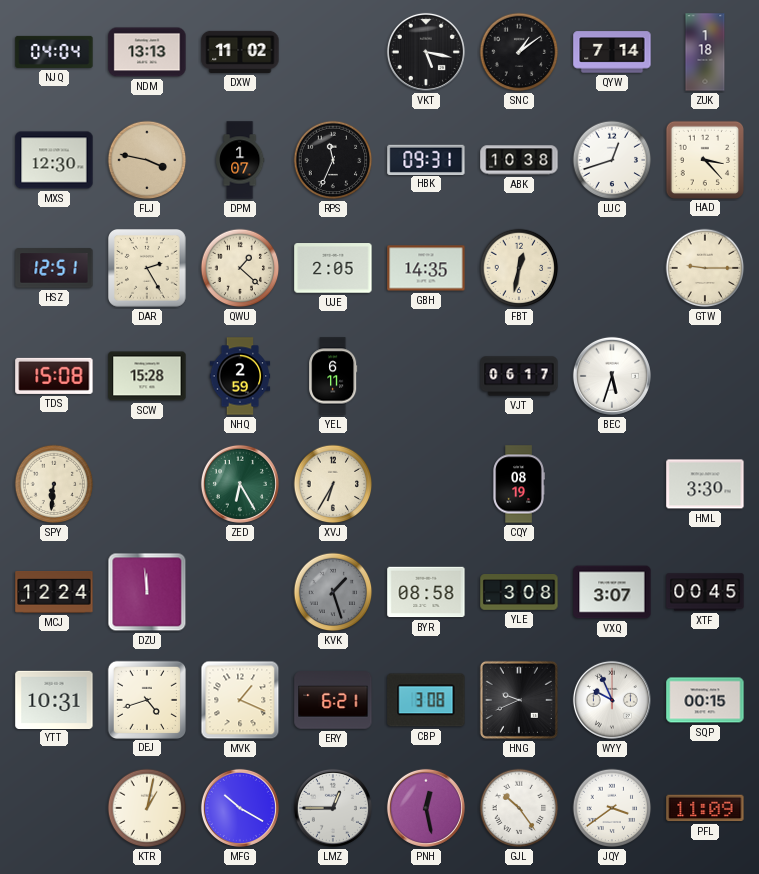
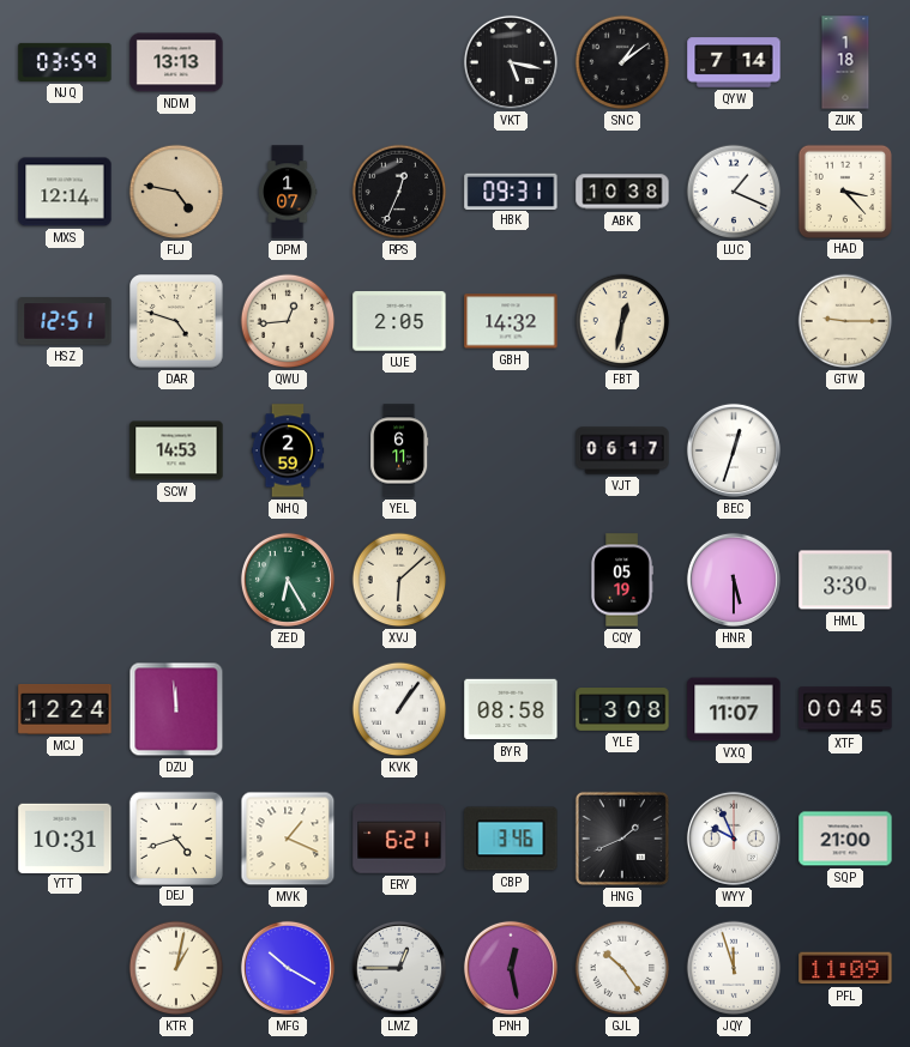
NJQ: 04:04 -> 03:59 (65, 62)
DXW: 11:02 -> none (240, 52)
MXS: 12:30 -> 12:14 (65, 192)
FLJ: 3:47 -> 4:47 (176, 192)
RPS: 11:34 -> 12:34 (399, 192)
LUC: 12:42 -> 1:19 (734, 192)
DAR: 2:25 -> 4:48 (176, 321)
QWU: 1:22 -> 12:44 (288, 321)
GBH: 14:35 -> 14:32 (511, 321)
TDS: 15:08 -> none (54, 376)
SCW: 15:28 -> 14:53 (176, 450)
BEC: 5:33 -> 12:33 (734, 450)
SPY: 6:31 -> none (54, 484)
XVJ: 6:35 -> 6:08 (399, 580)
CQY: 08:19 -> 05:19 (622, 580)
HNR: none -> 5:30 (734, 580)
KVK: 1:27 -> 1:06 (399, 709)
KVK dial: grey -> white (399, 709)
VXQ: 3:07 -> 11:07 (734, 709)
CBP: 3:08 -> 3:46 (511, 839)
HNG: 9:41 -> 1:41 (622, 839)
SQP: 00:15 -> 21:00 (845, 839)
JQY: 3:39 -> 11:57 (734, 968)
